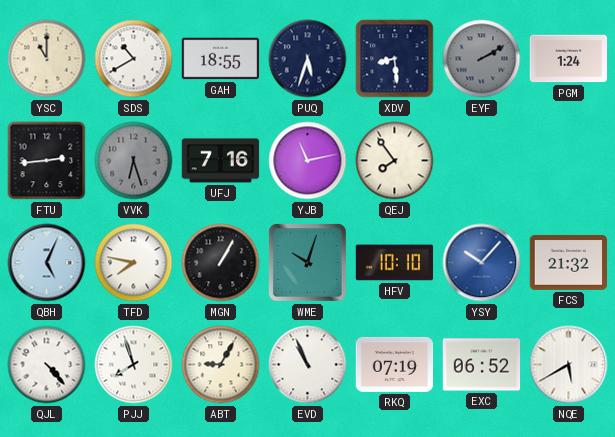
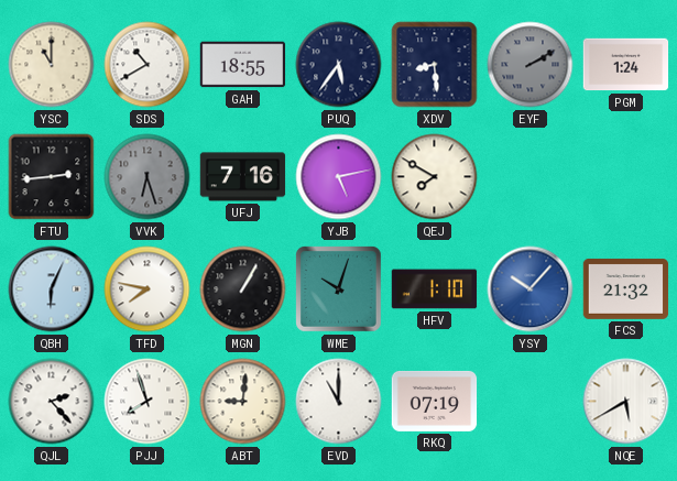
PUQ: 5:33 -> 5:36 (339, 65)
YJB: 11:13 -> 5:13 (339, 177)
QEJ: 7:54 -> 7:50 (435, 177)
QBH: 5:04 -> 6:04 (52, 289)
HFV: 10:10 -> 1:10 (435, 289)
QJL: 4:23 -> 2:23 (52, 402)
ABT: 9:05 -> 9:01 (243, 402)
EVD: 10:56 -> 11:00 (339, 402)
EXC: 06:52 -> none (482, 365)
